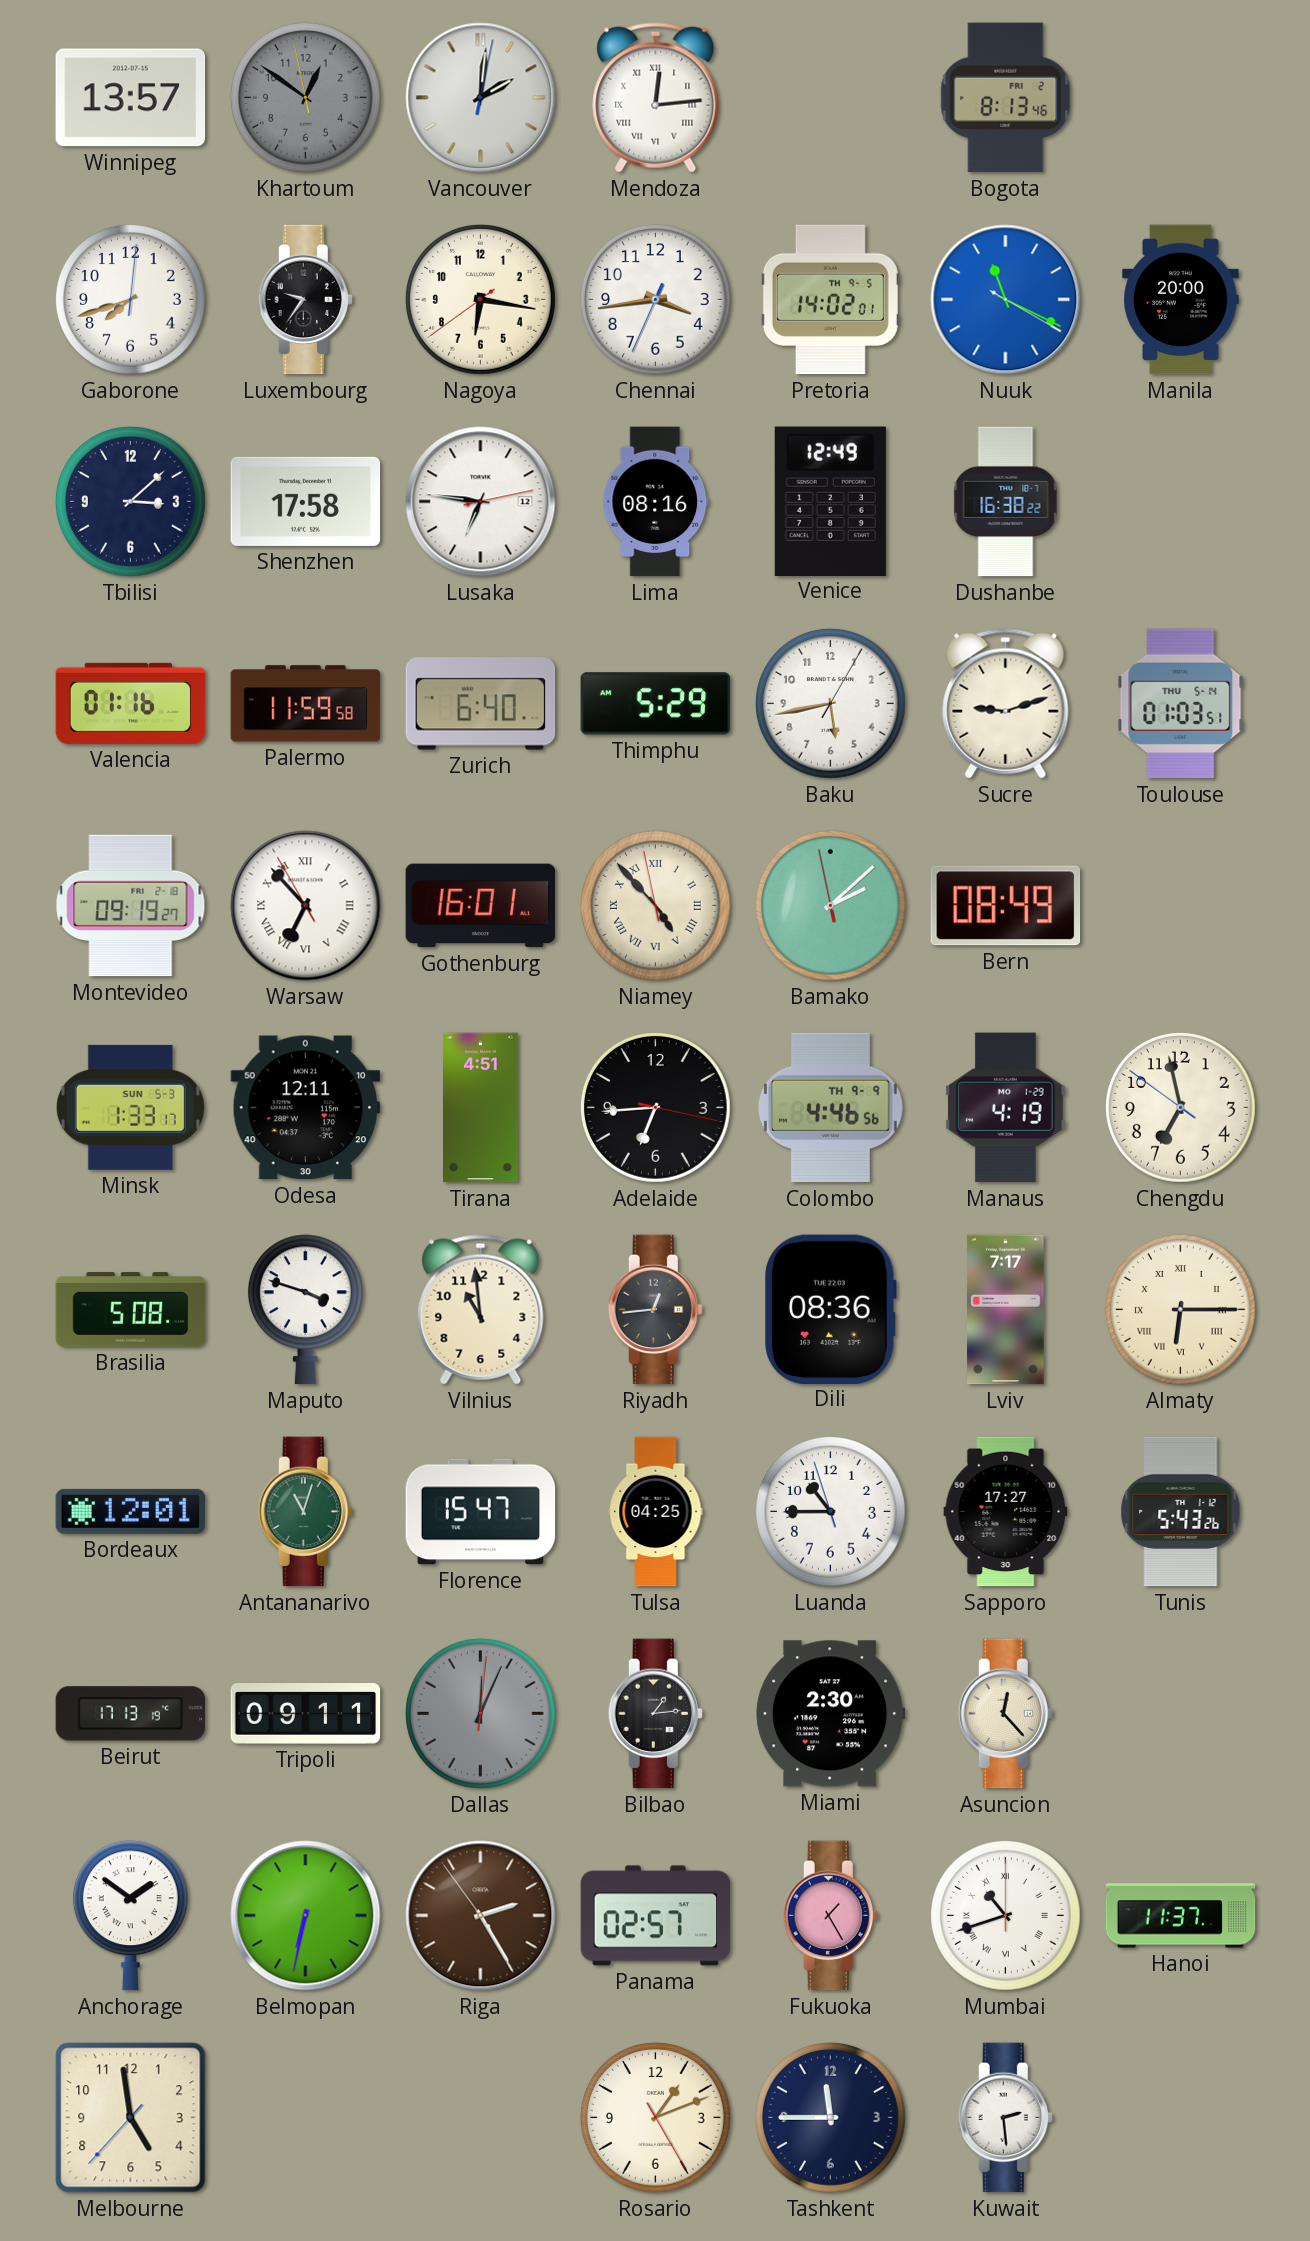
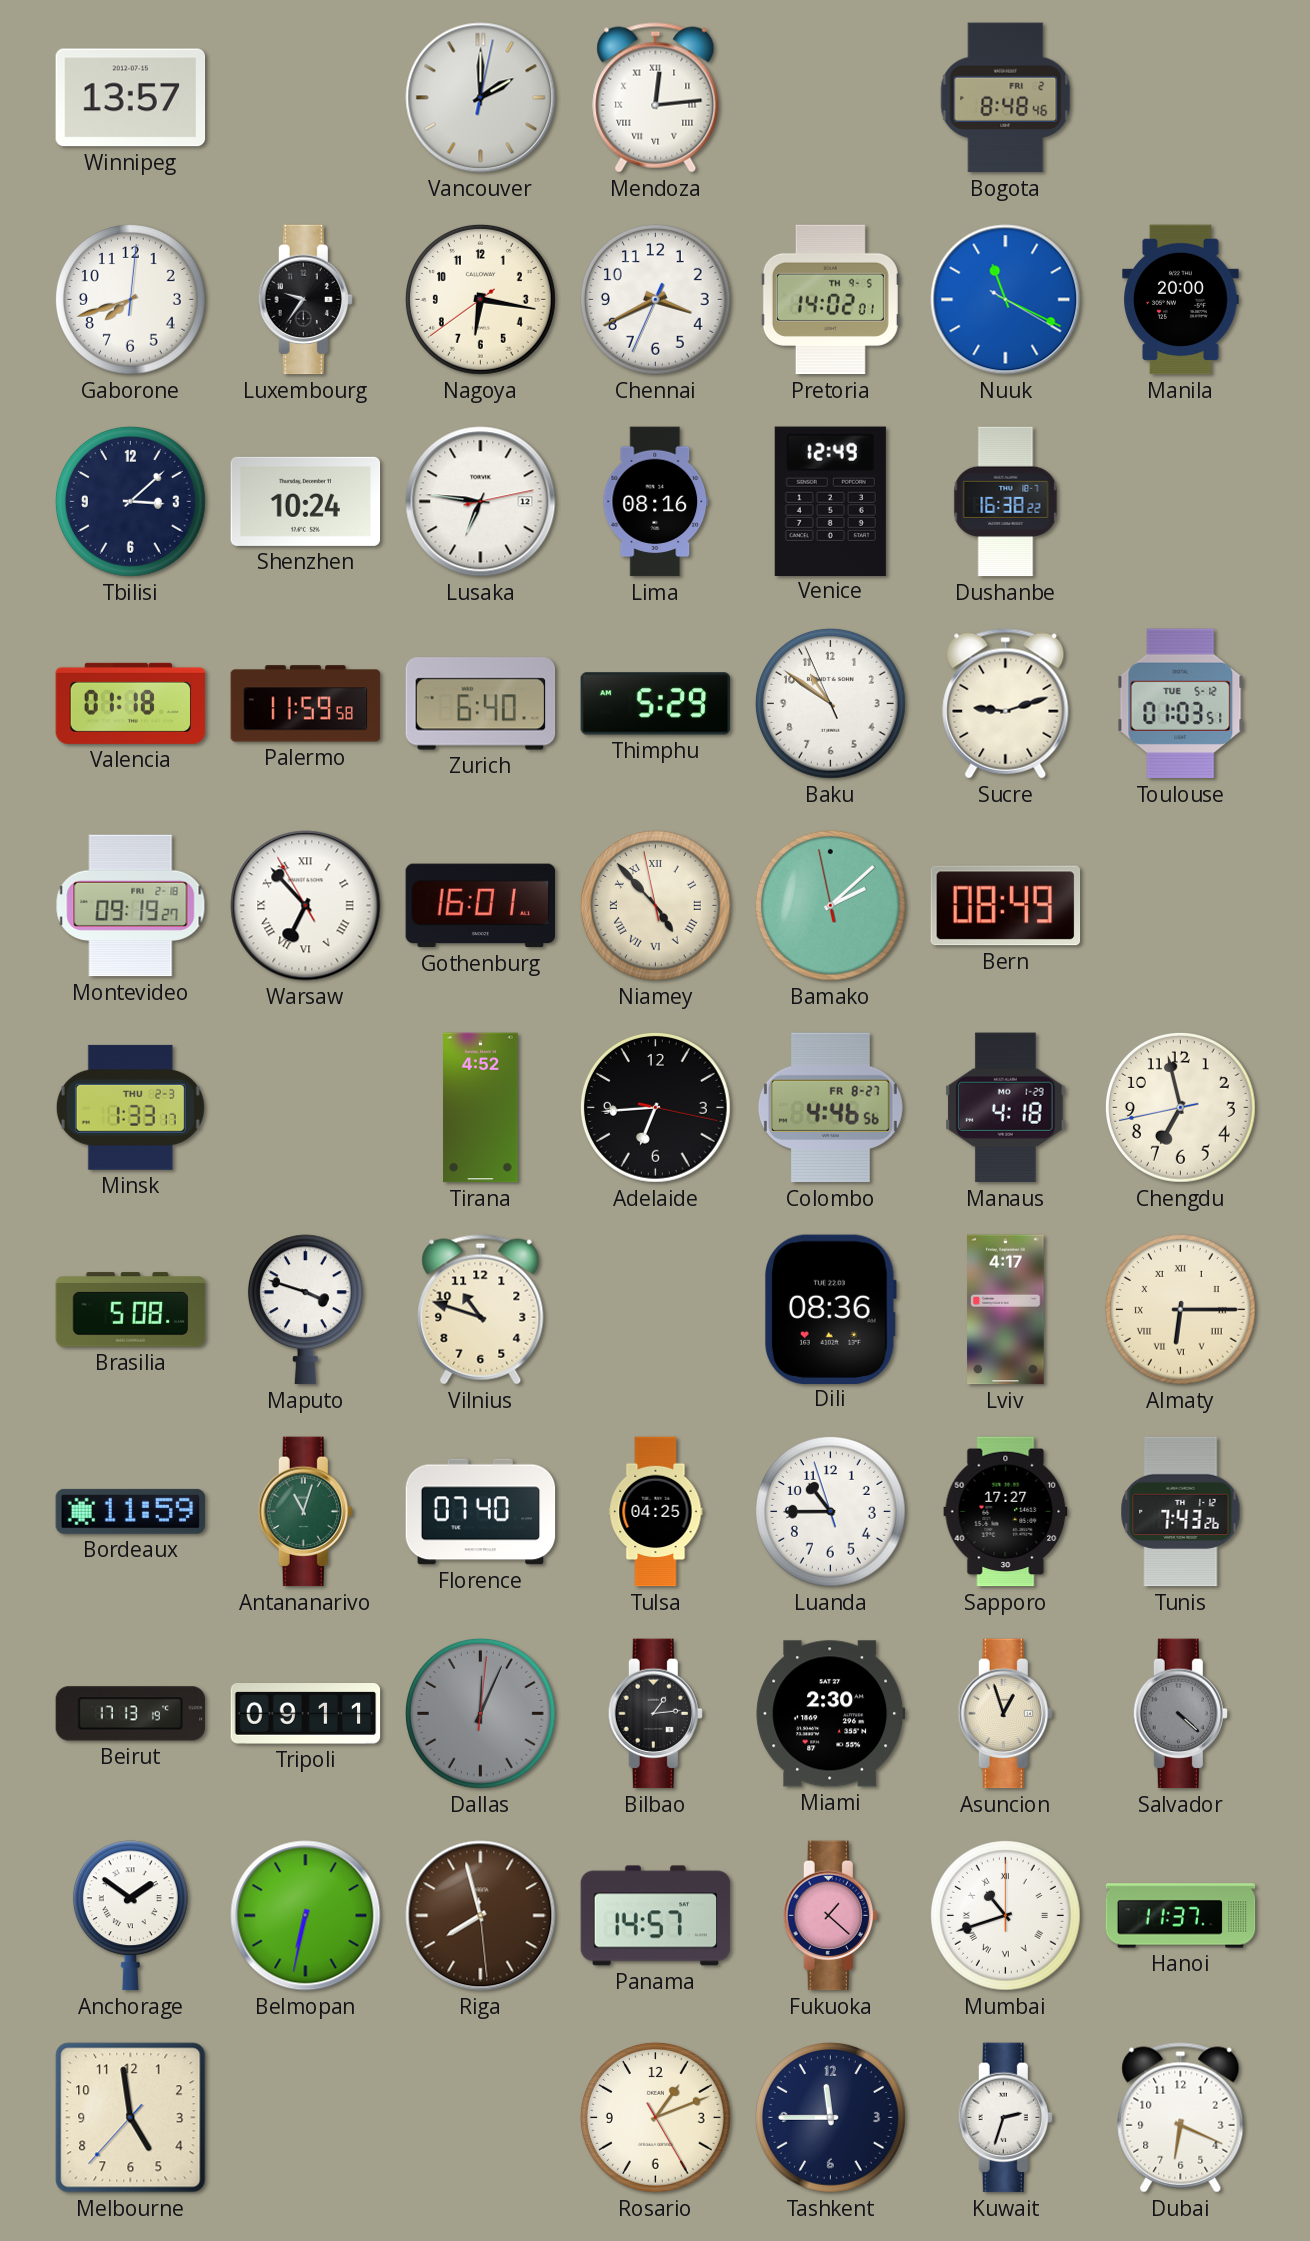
Khartoum: 12:50 -> none (305, 97)
Vancouver: 2:01 -> 2:00 (481, 98)
Bogota: 8:13 -> 8:48 (1006, 98)
Chennai: 3:43 -> 3:40 (655, 299)
Shenzhen: 17:58 -> 10:24 (306, 501)
Valencia: 01:16 -> 01:18 (131, 703)
Baku: 5:43 -> 10:50 (830, 703)
Toulouse date: THU 5-14 -> TUE 5-12 (1181, 704)
Minsk date: SUN 5-3 -> THU 2-3 (130, 1107)
Odesa: 12:11 -> none (306, 1108)
Tirana: 4:51 -> 4:52 (481, 1108)
Colombo date: TH 9-9 -> FR 8-27 (830, 1108)
Manaus: 4:19 -> 4:18 (1006, 1108)
Chengdu: 6:57:51 -> 6:57:43 (1180, 1107)
Vilnius: 10:59 -> 10:48 (481, 1310)
Riyadh: 12:44 -> none (655, 1310)
Lviv: 7:17 -> 4:17 (1006, 1310)
Bordeaux: 12:01 -> 11:59 (131, 1511)
Florence: 15:47 -> 07:40 (481, 1512)
Tunis: 5:43 -> 7:43 (1181, 1512)
Asuncion: 12:23 -> 12:57 (1005, 1714)
Salvador: none -> 4:22 (1180, 1714)
Riga: 2:24 -> 7:57 (481, 1916)
Panama: 02:57 -> 14:57 (656, 1916)
Fukuoka: 1:25 -> 1:22 (830, 1916)
Kuwait: 2:29 -> 2:33 (1005, 2118)
Dubai: none -> 6:19 (1181, 2118)
